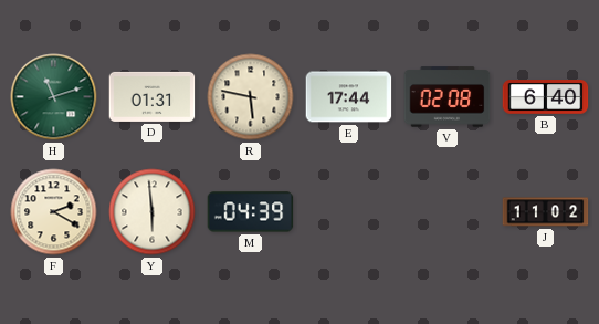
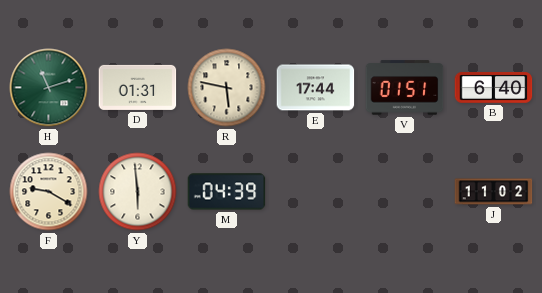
V: 02:08 -> 01:51 (405, 88)
F: 2:20 -> 9:20 (49, 192)
